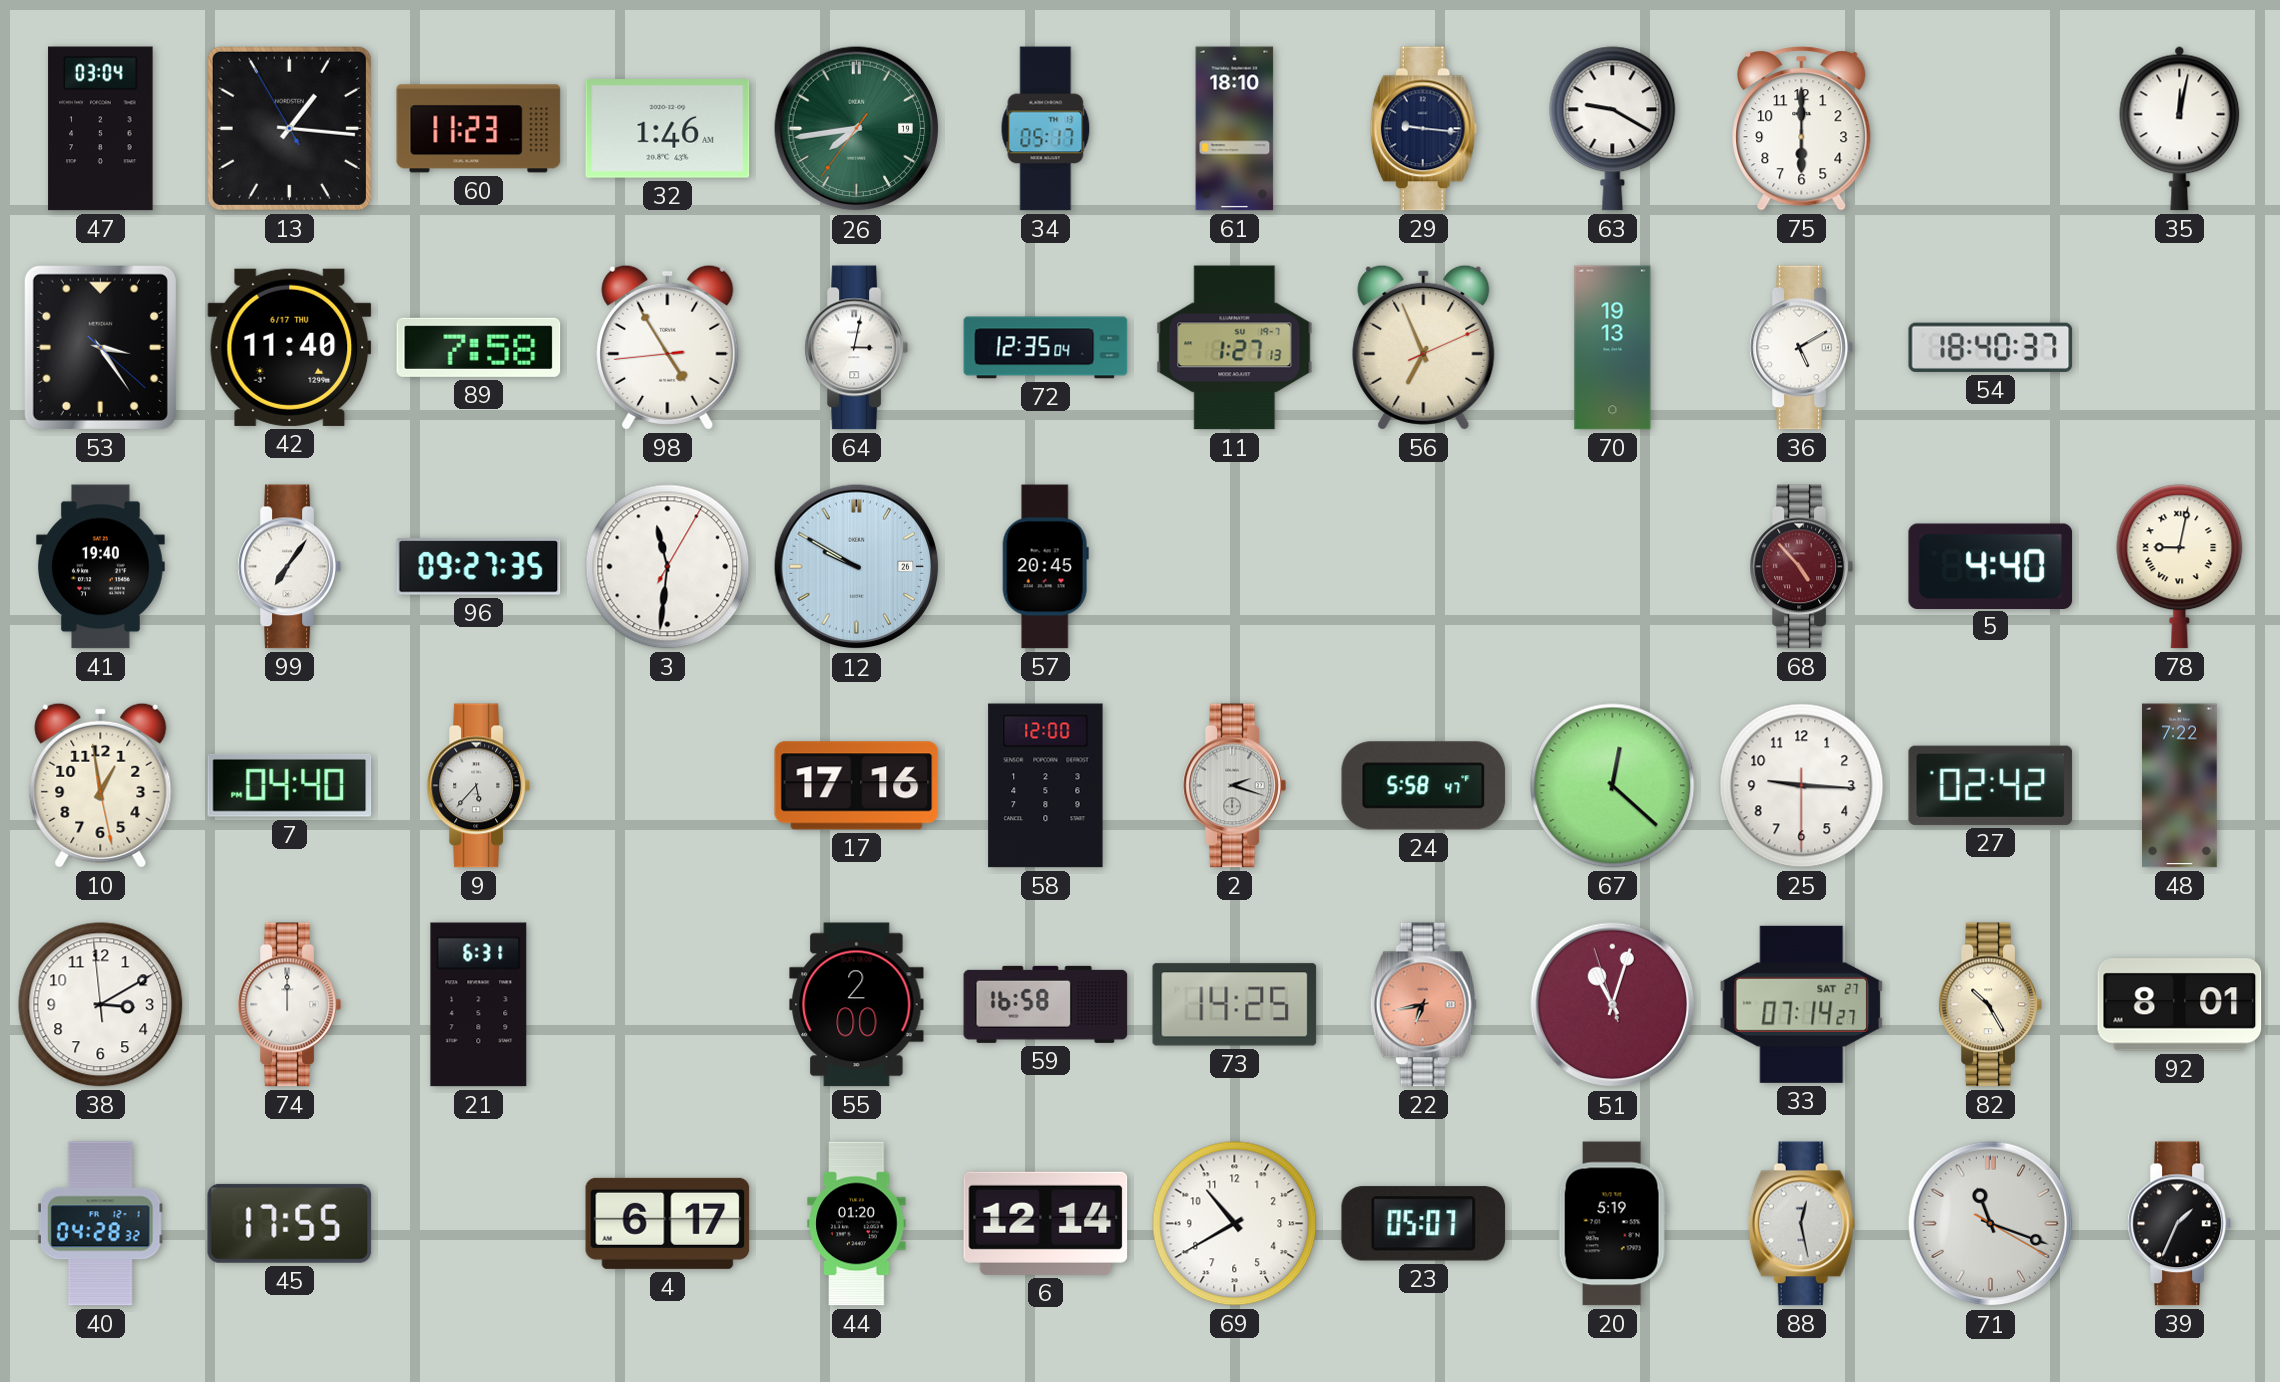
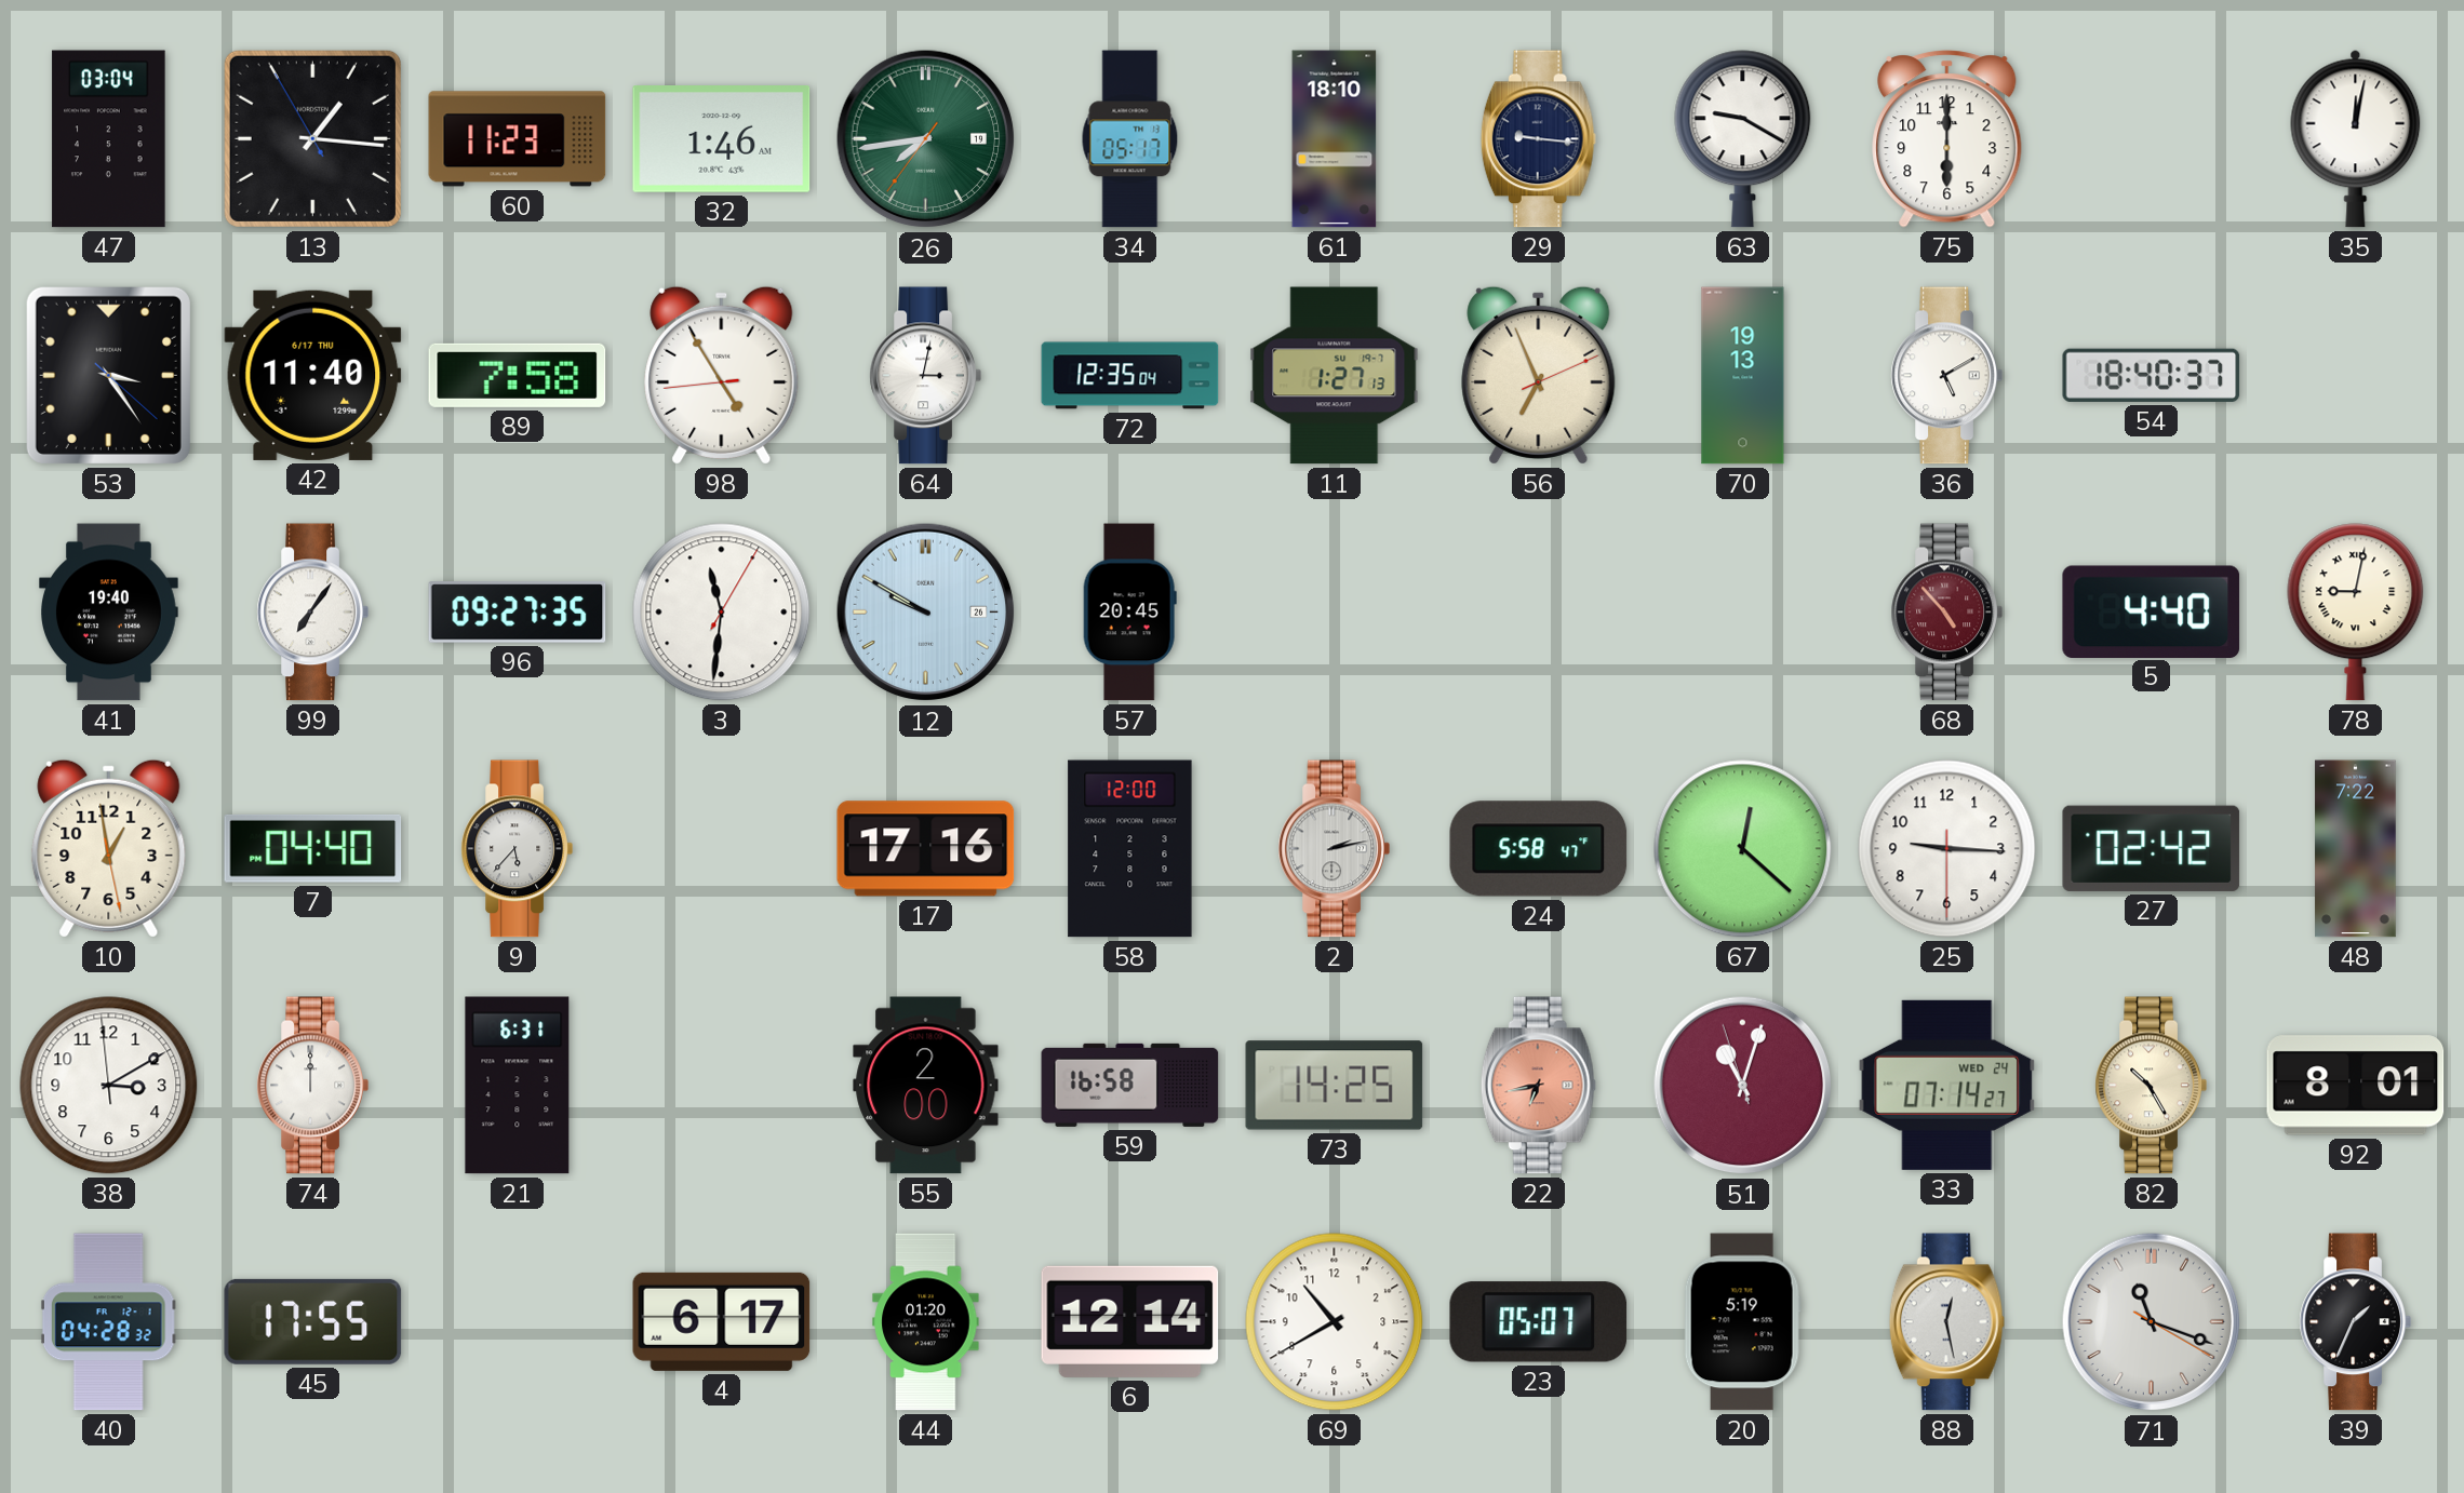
2: 2:18 -> 2:13 (1334, 849)
33 date: SAT 27 -> WED 24 (1947, 1085)
